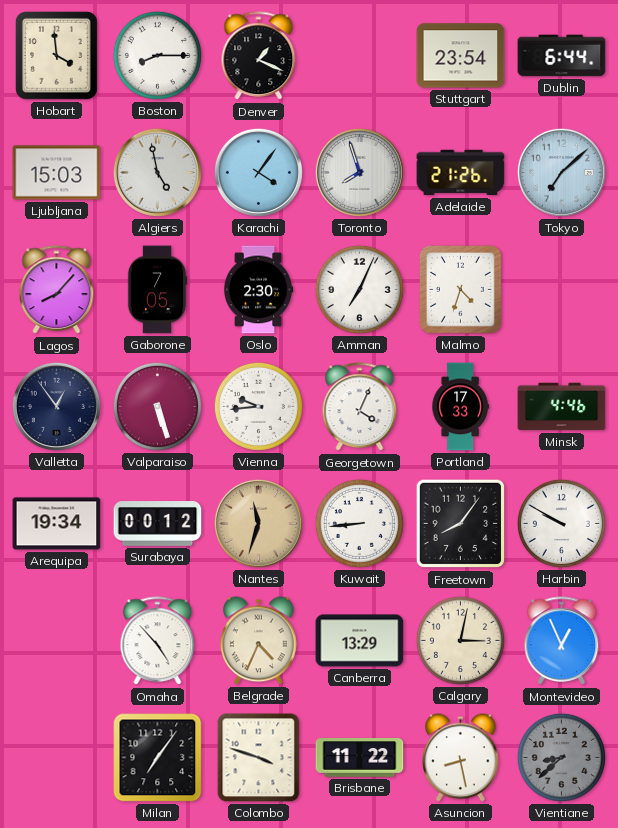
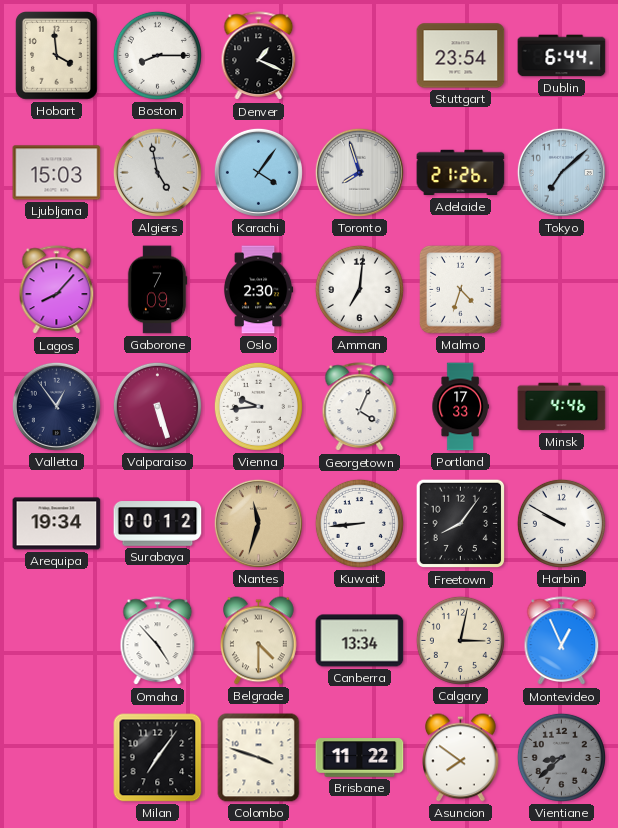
Gaborone: 7:05 -> 7:09 (157, 290)
Amman: 7:04 -> 7:01 (359, 289)
Belgrade: 4:34 -> 4:30 (259, 641)
Canberra: 13:29 -> 13:34 (360, 641)
Asuncion: 8:28 -> 7:51 (461, 758)
